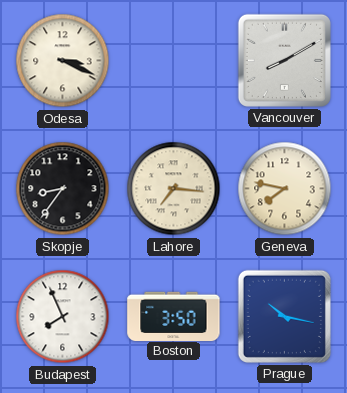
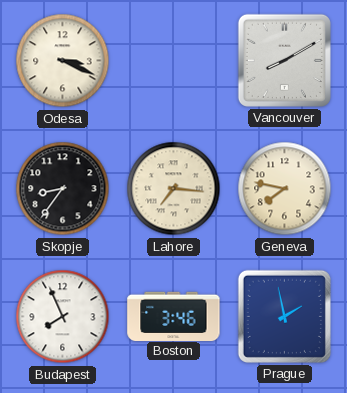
Boston: 3:50 -> 3:46 (174, 316)
Prague: 10:17 -> 1:58 (284, 316)
